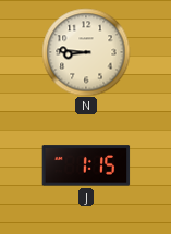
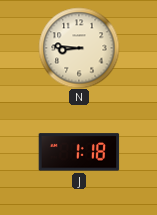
J: 1:15 -> 1:18 (79, 152)
